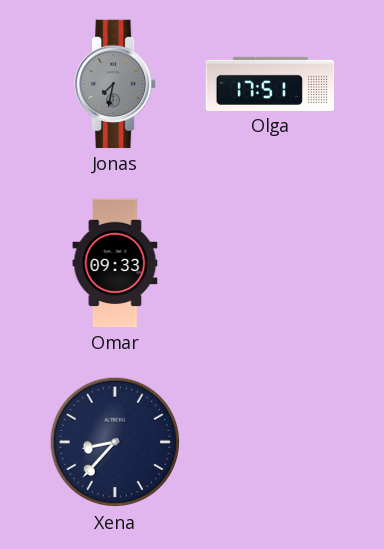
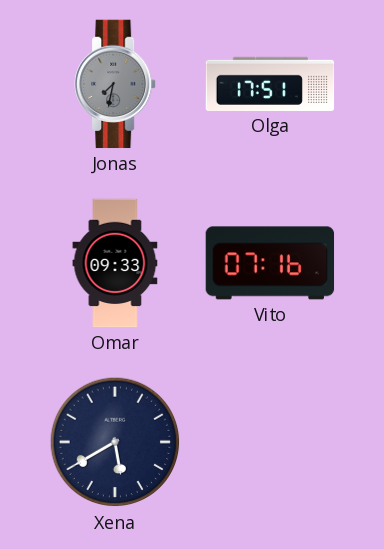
Vito: none -> 07:16 (270, 263)
Xena: 8:37 -> 5:40 (115, 442)
